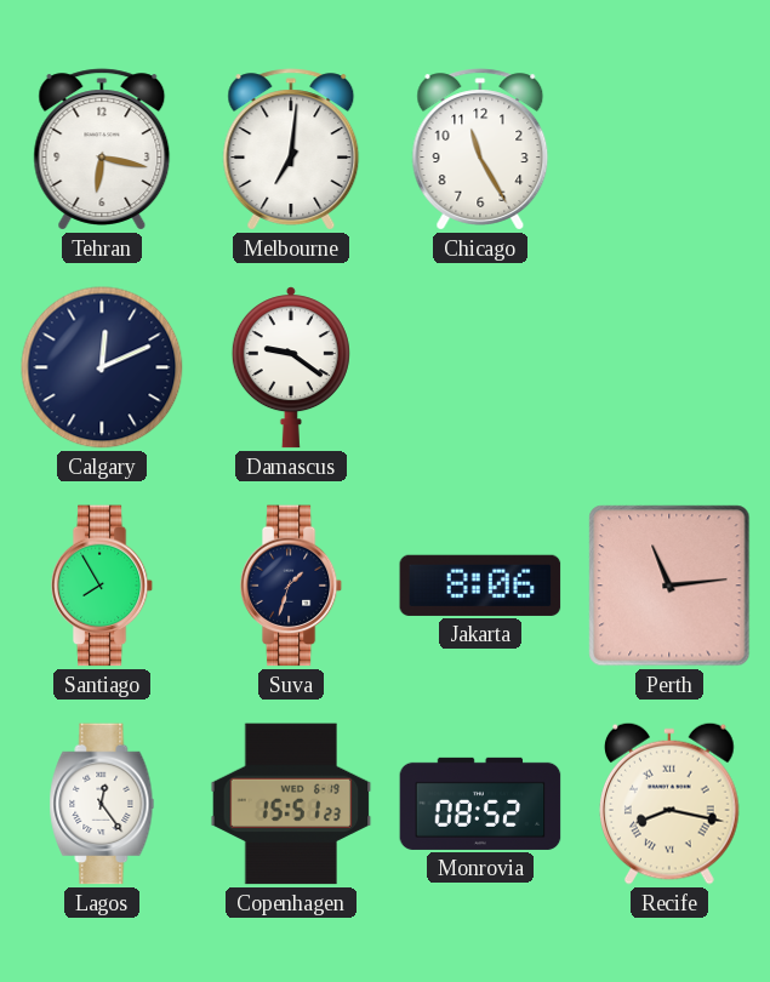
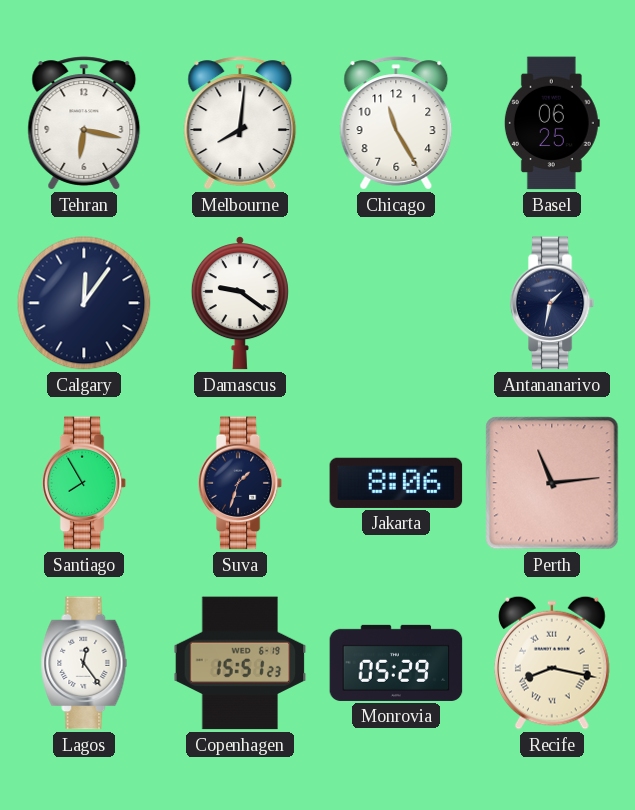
Melbourne: 7:01 -> 8:01 (240, 123)
Basel: none -> 06:25 (552, 123)
Calgary: 12:11 -> 12:06 (84, 303)
Antananarivo: none -> 1:32 (552, 303)
Monrovia: 08:52 -> 05:29 (396, 663)
